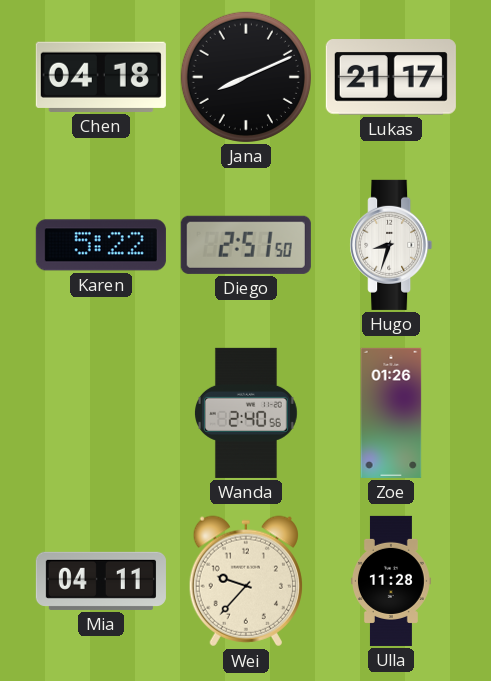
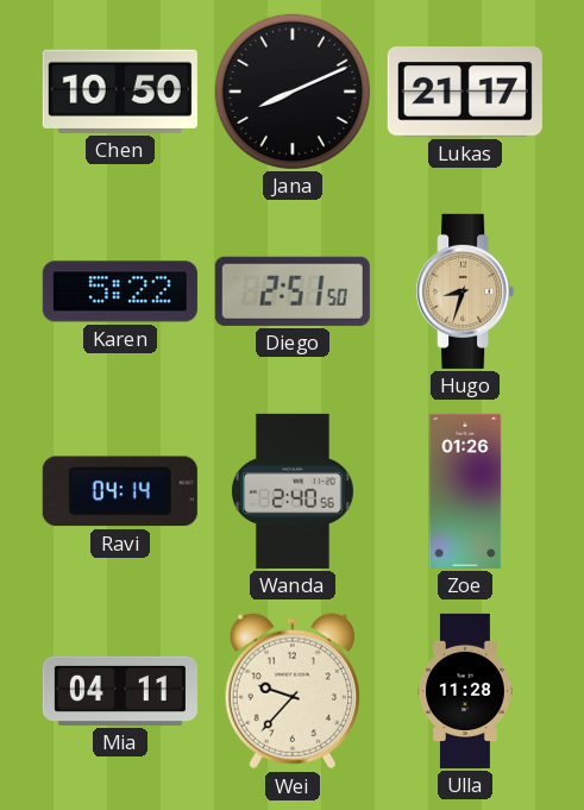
Chen: 04:18 -> 10:50 (120, 92)
Hugo dial: white -> champagne (465, 291)
Ravi: none -> 04:14 (120, 491)
